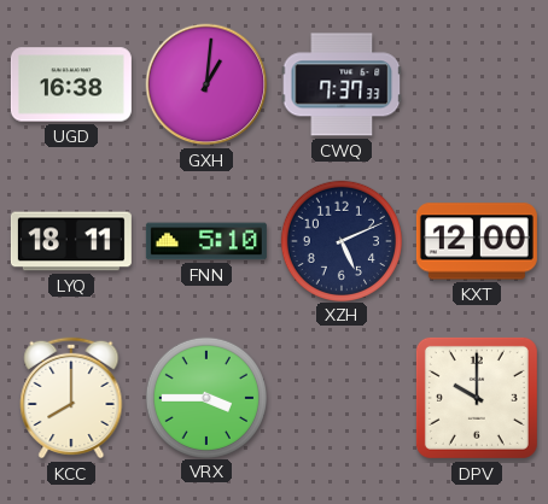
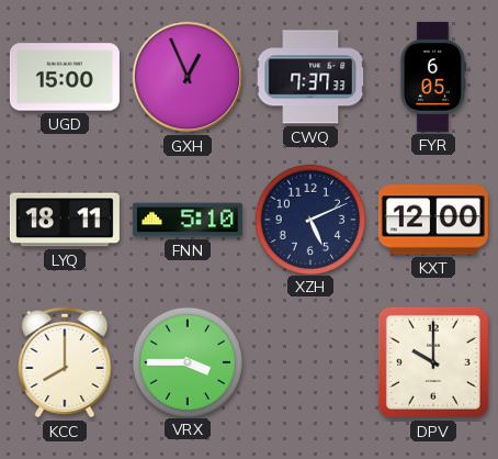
UGD: 16:38 -> 15:00 (65, 77)
GXH: 1:01 -> 12:56 (188, 77)
FYR: none -> 6:05 (432, 77)
